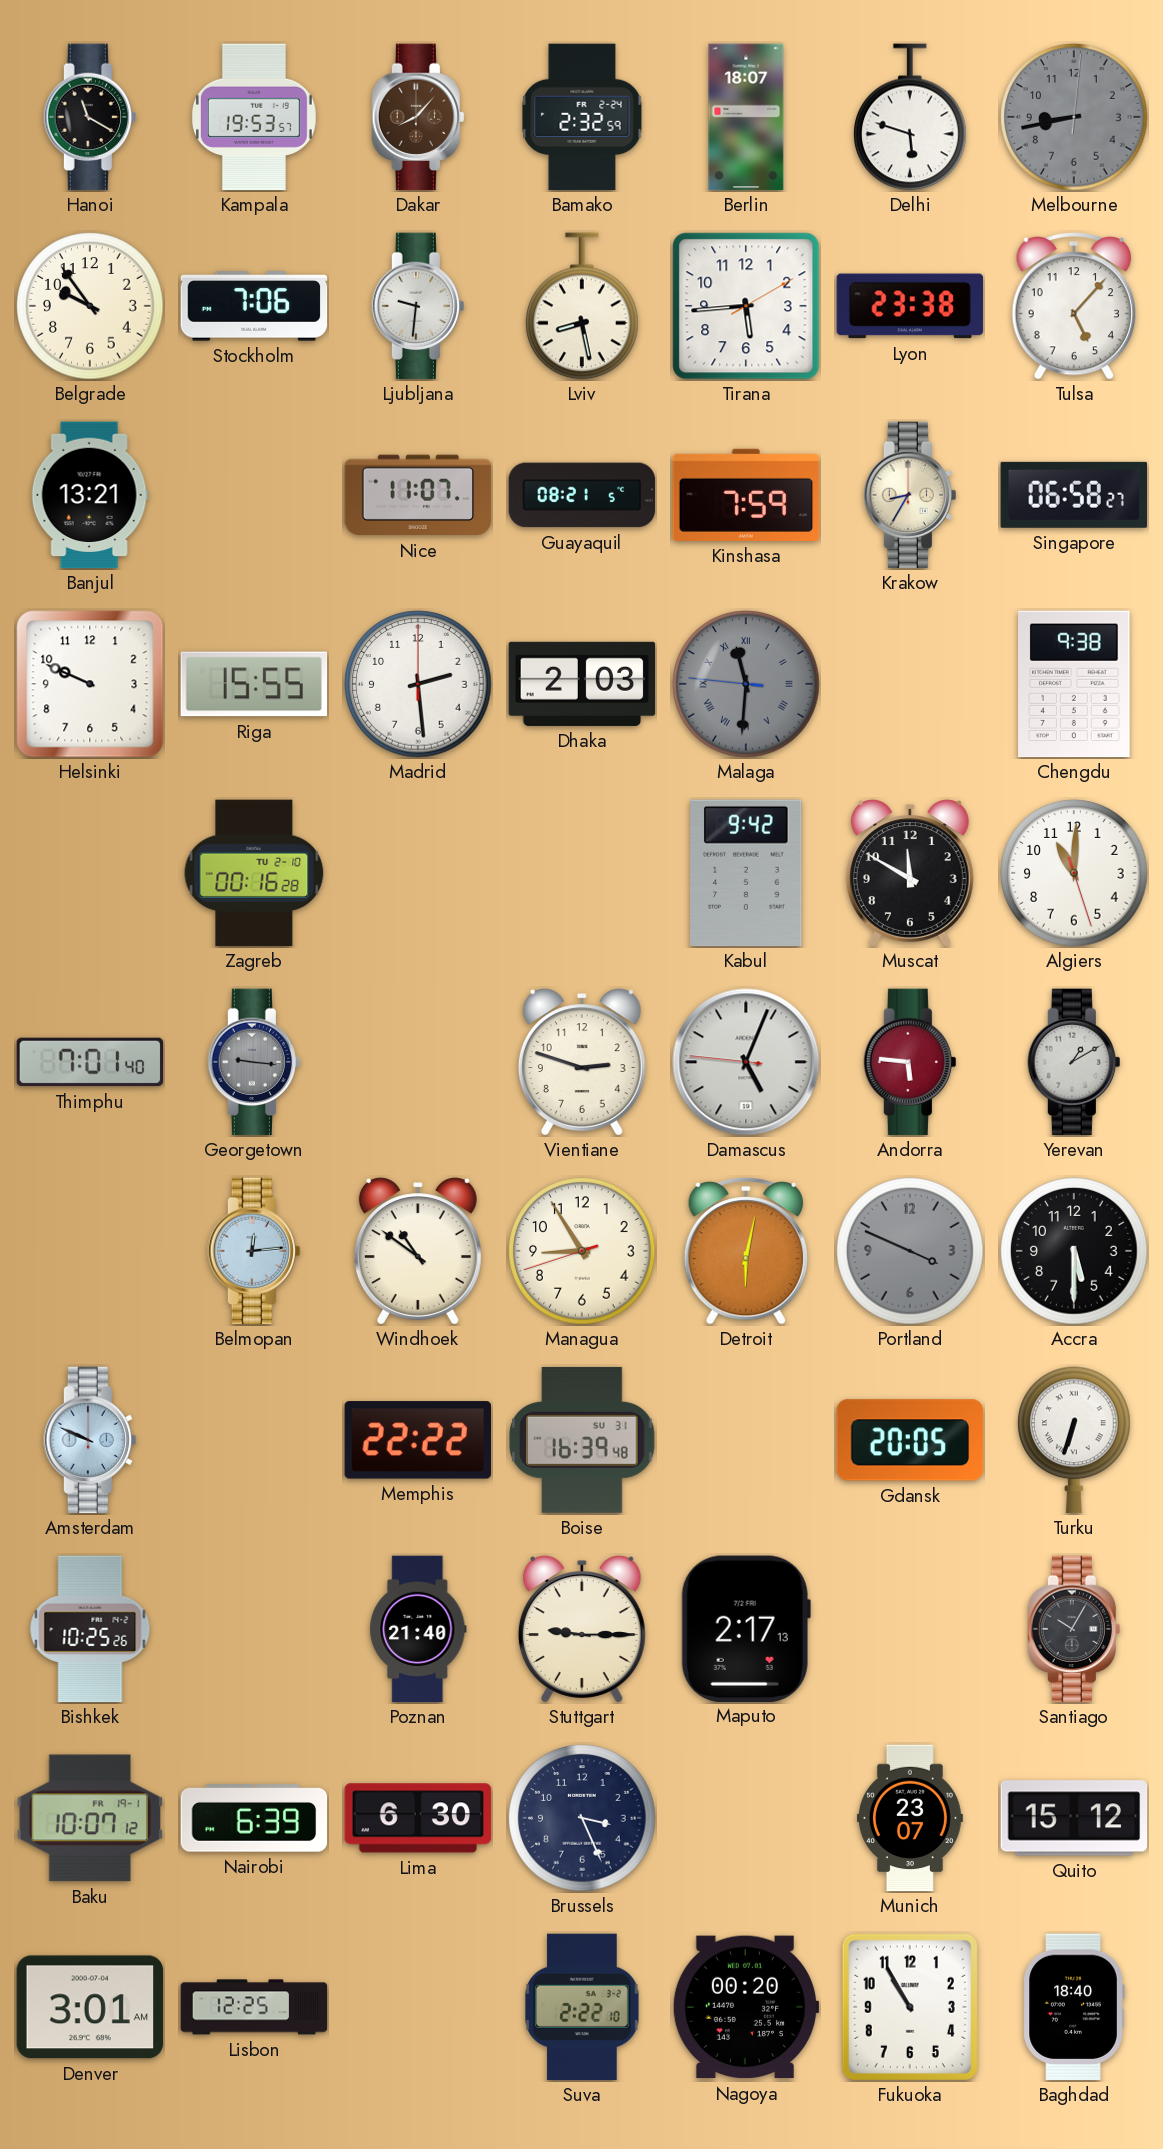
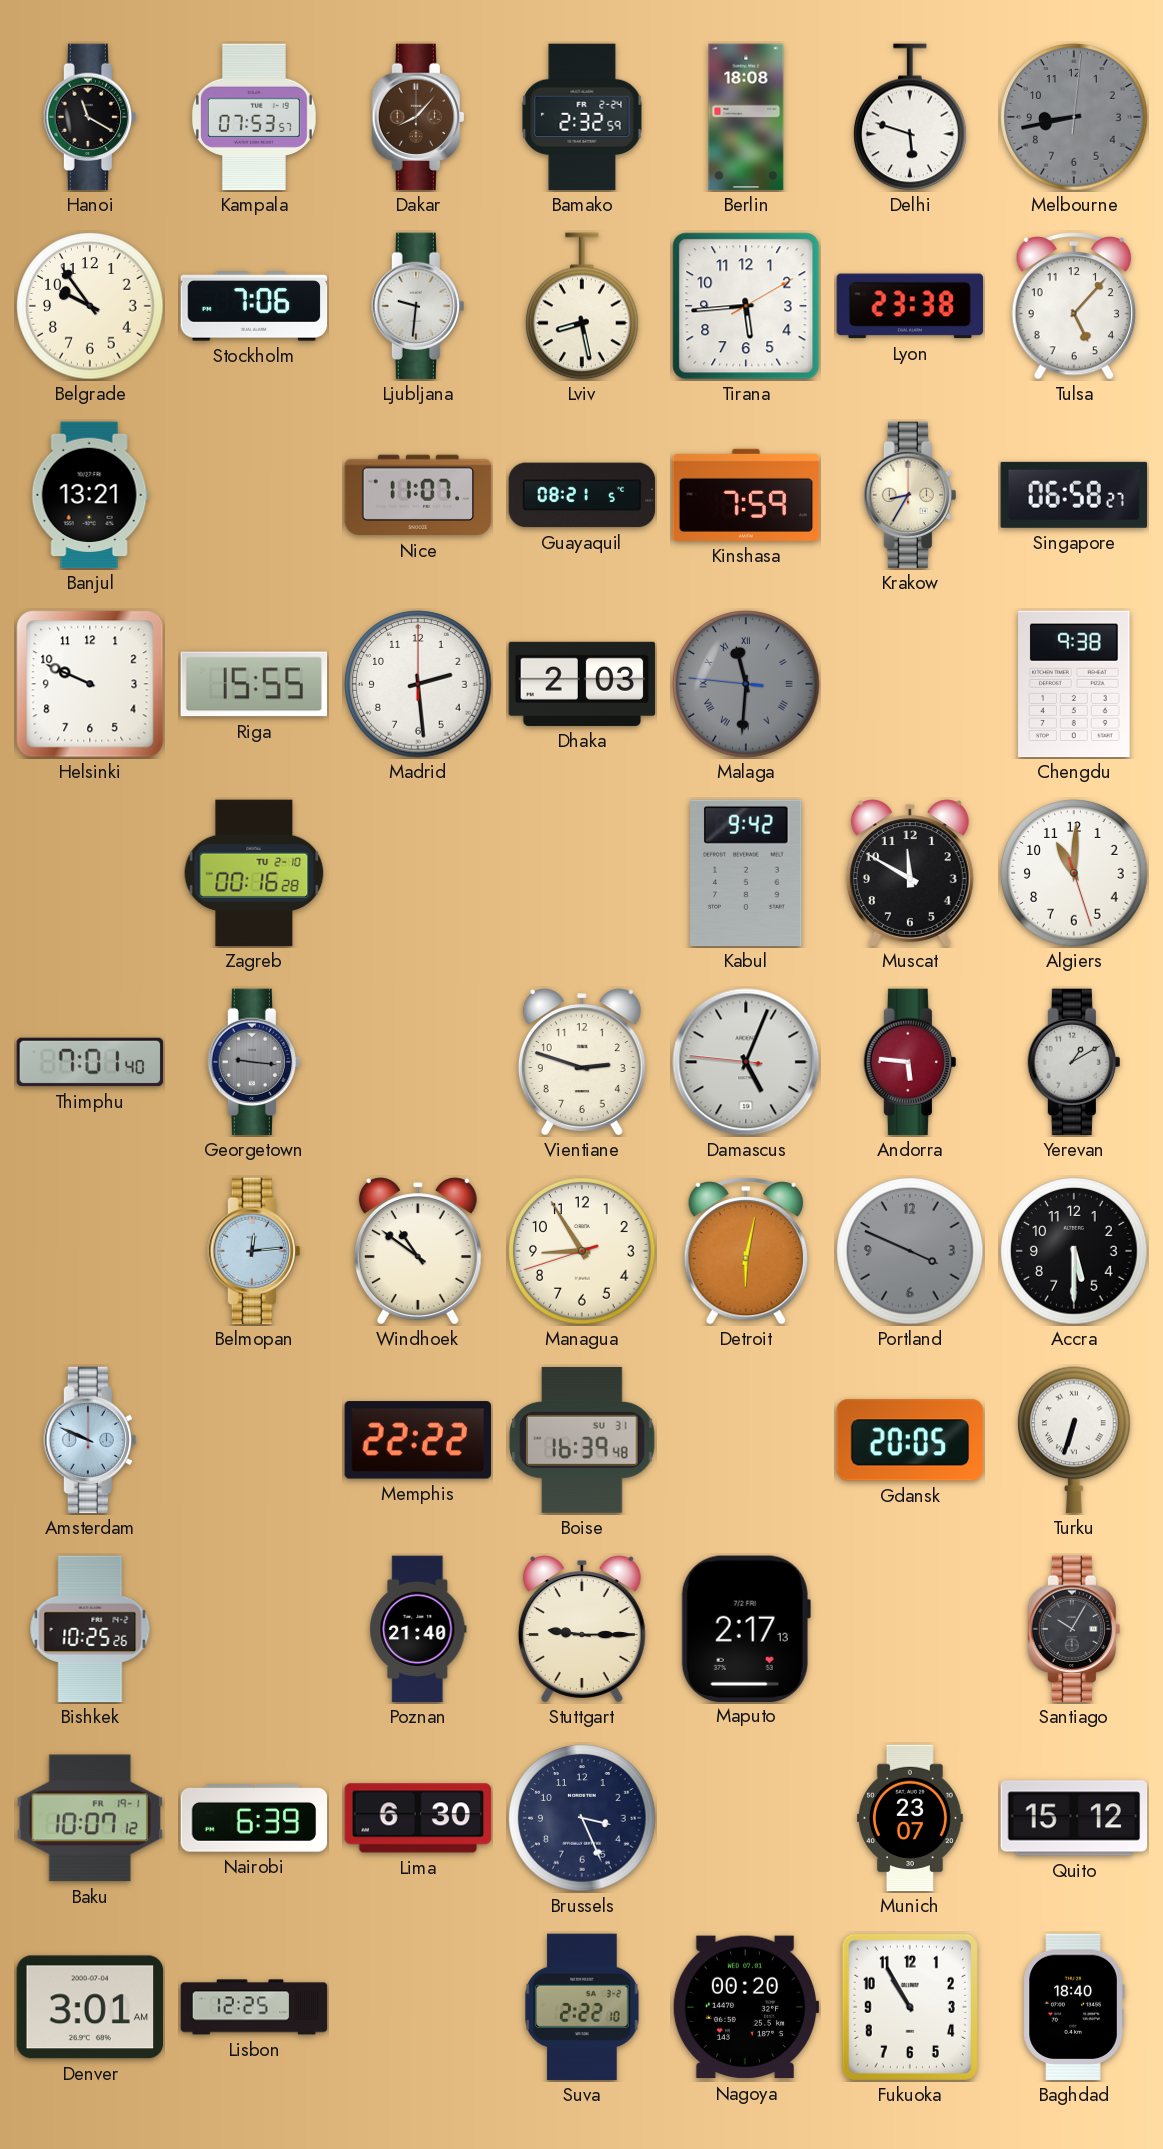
Kampala: 19:53 -> 07:53 (254, 117)
Berlin: 18:07 -> 18:08 (746, 117)
